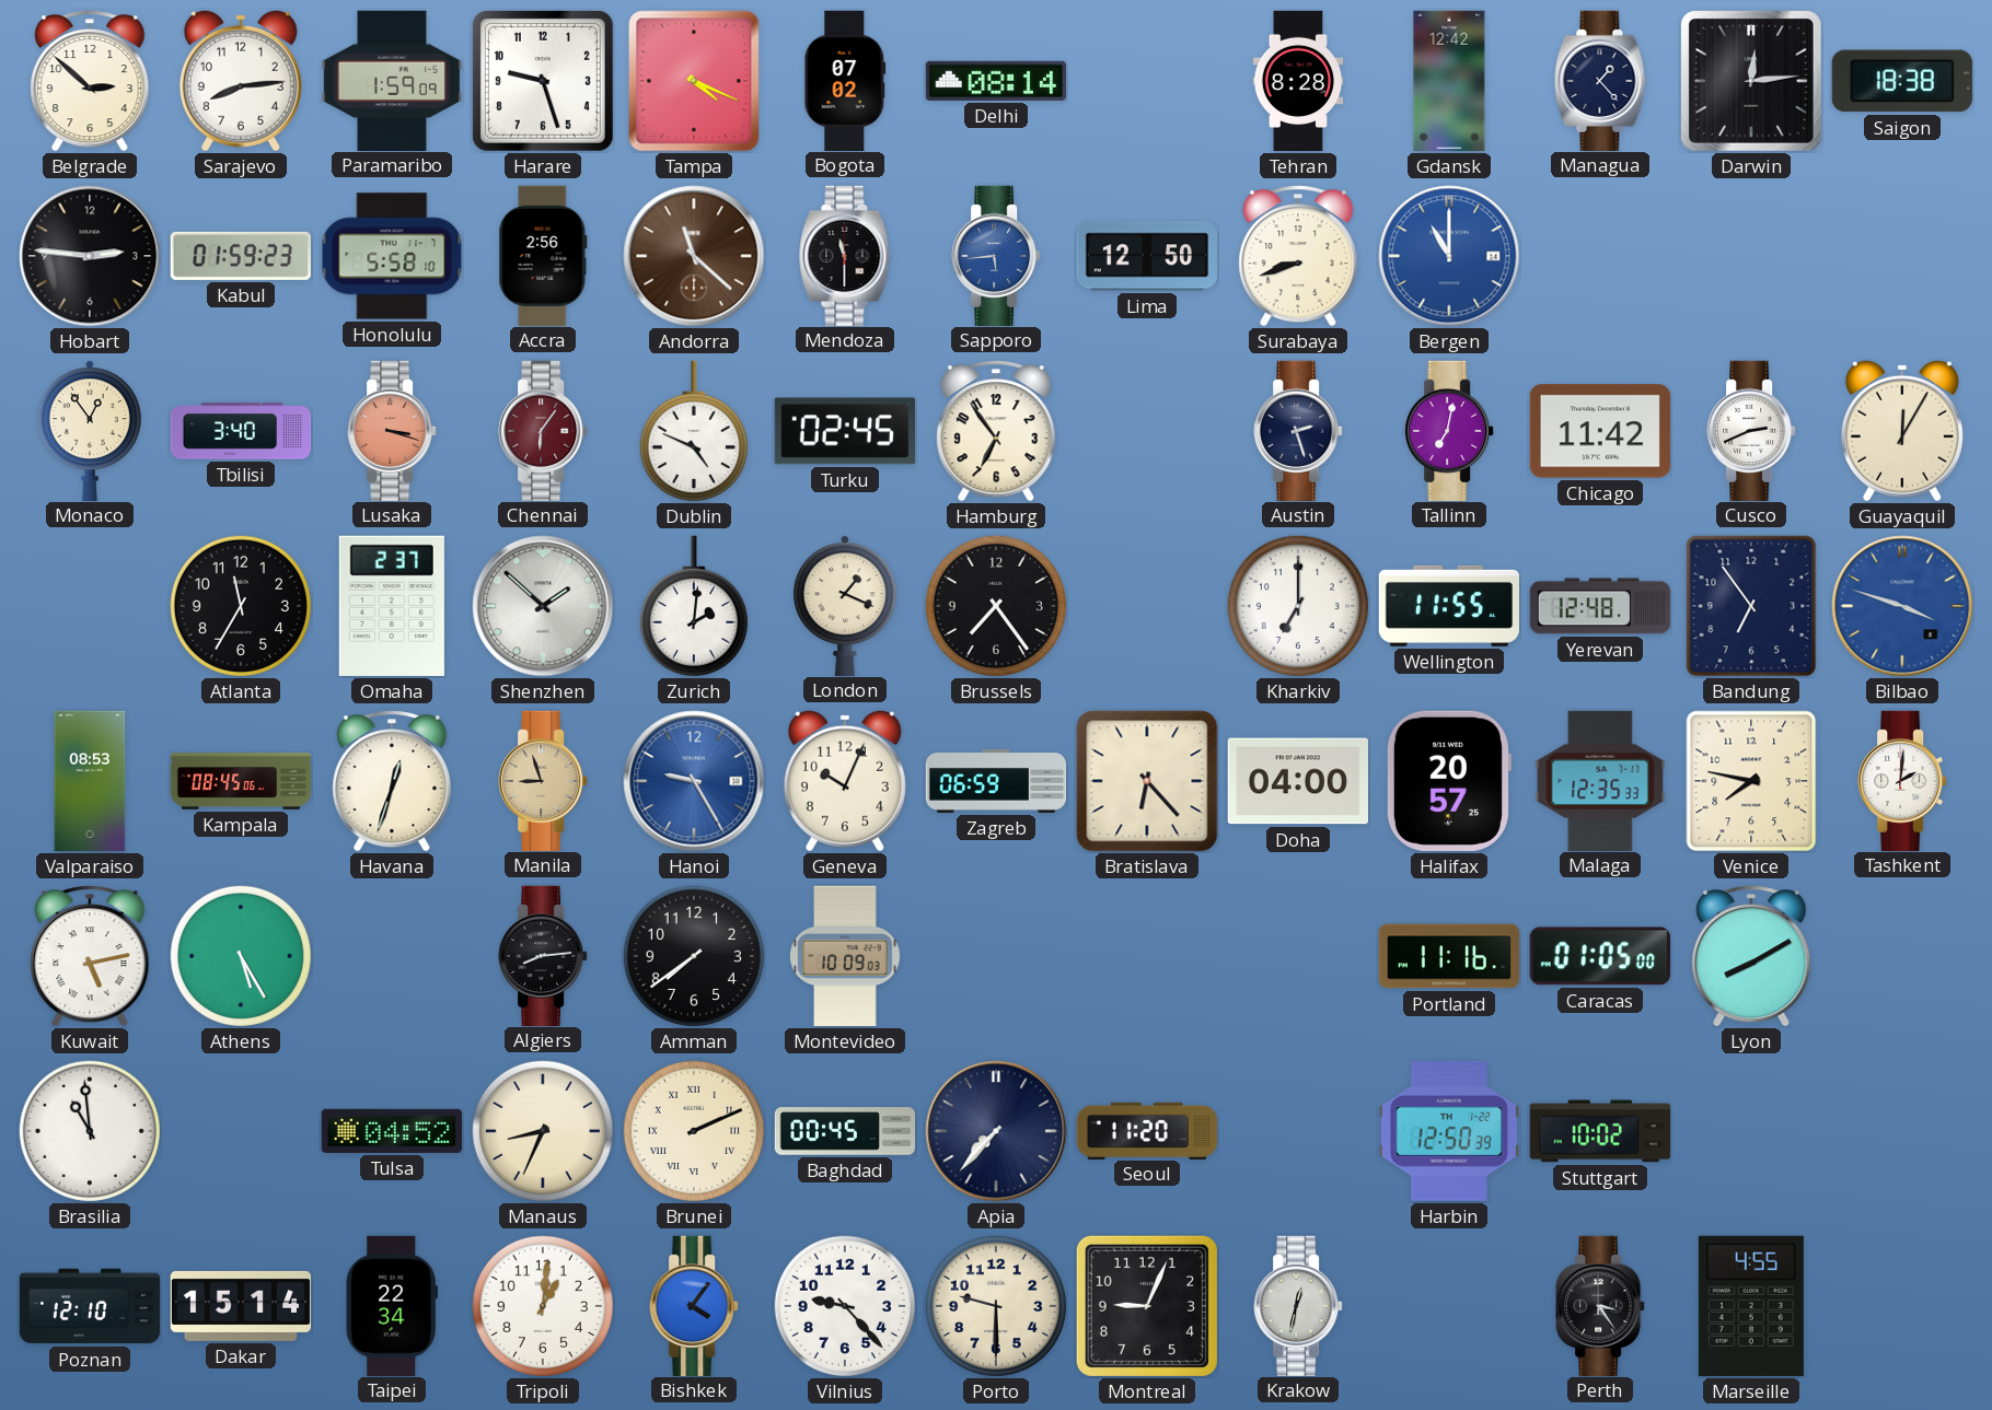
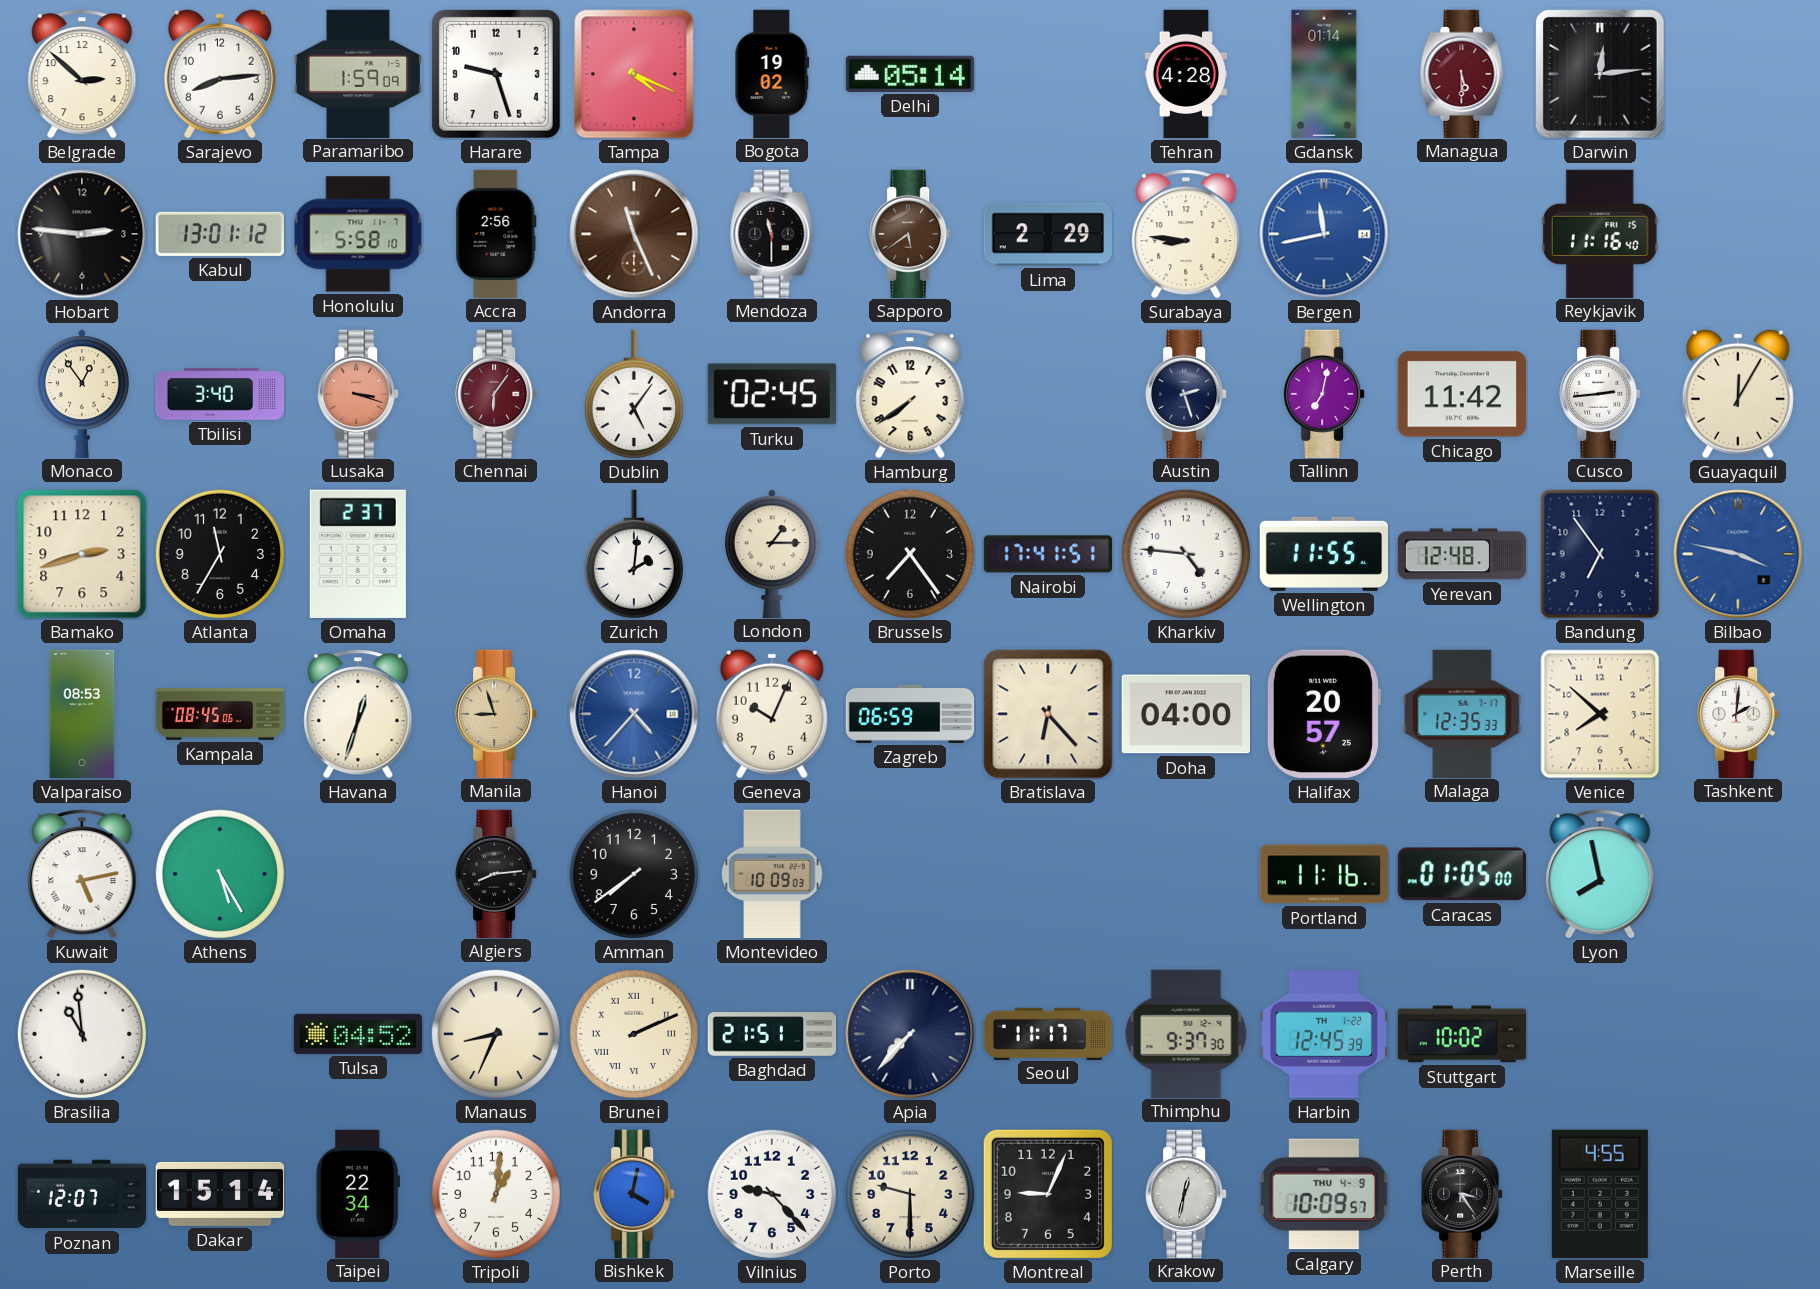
Bogota: 07:02 -> 19:02 (772, 73)
Delhi: 08:14 -> 05:14 (909, 74)
Tehran: 8:28 -> 4:28 (1186, 74)
Gdansk: 12:42 -> 01:14 (1324, 74)
Managua: 1:23 -> 5:30 (1462, 73)
Managua dial: navy -> burgundy (1462, 73)
Saigon: 18:38 -> none (1902, 81)
Kabul: 01:59 -> 13:01 (220, 234)
Andorra: 11:22 -> 11:26 (634, 234)
Sapporo: 5:44 -> 5:39 (910, 233)
Sapporo dial: blue -> brown (910, 233)
Lima: 12:50 -> 2:29 (1047, 234)
Surabaya: 8:42 -> 8:46 (1186, 234)
Bergen: 11:00 -> 11:43 (1324, 234)
Reykjavik: none -> 11:16 (1600, 233)
Dublin: 4:49 -> 5:06 (634, 394)
Hamburg: 6:54 -> 7:39 (910, 394)
Cusco: 2:41 -> 2:44 (1600, 393)
Bamako: none -> 2:42 (82, 554)
Shenzhen: 1:52 -> none (543, 606)
London: 1:19 -> 1:15 (772, 553)
Nairobi: none -> 17:41 (1047, 554)
Kharkiv: 7:00 -> 4:46 (1186, 554)
Bilbao: 3:48 -> 3:47 (1738, 554)
Hanoi: 9:25 -> 4:37 (634, 714)
Venice: 7:47 -> 7:52 (1600, 714)
Lyon: 8:10 -> 7:58 (1600, 874)
Baghdad: 00:45 -> 21:51 (772, 1034)
Seoul: 11:20 -> 11:17 (1048, 1033)
Thimphu: none -> 9:37 (1186, 1033)
Harbin: 12:50 -> 12:45 (1323, 1035)
Poznan: 12:10 -> 12:07 (82, 1194)
Bishkek: 4:06 -> 4:02 (634, 1193)
Calgary: none -> 10:09 (1324, 1194)
